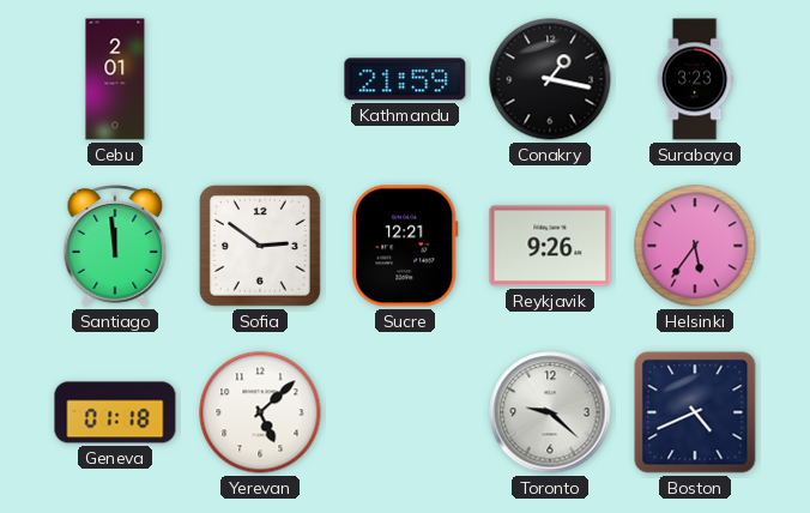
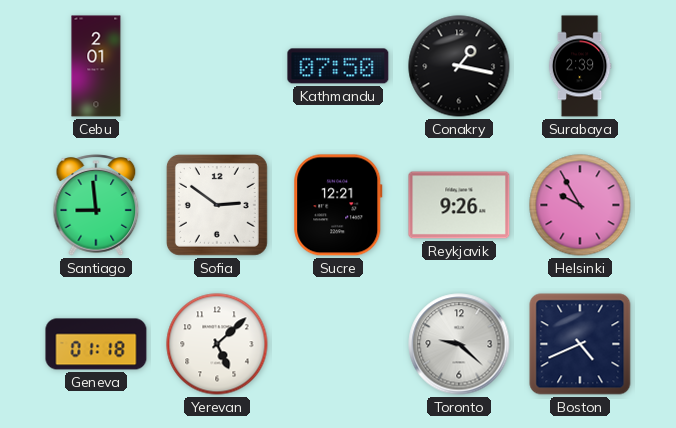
Kathmandu: 21:59 -> 07:50 (338, 66)
Surabaya: 3:23 -> 2:39 (580, 66)
Santiago: 11:59 -> 8:59 (96, 205)
Helsinki: 5:36 -> 9:55 (580, 205)
